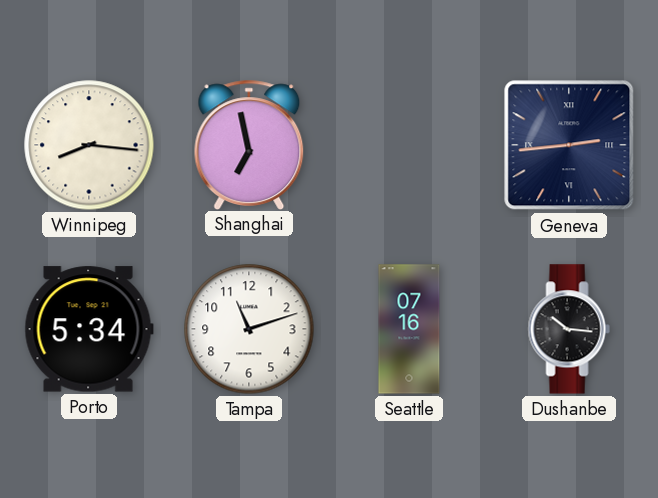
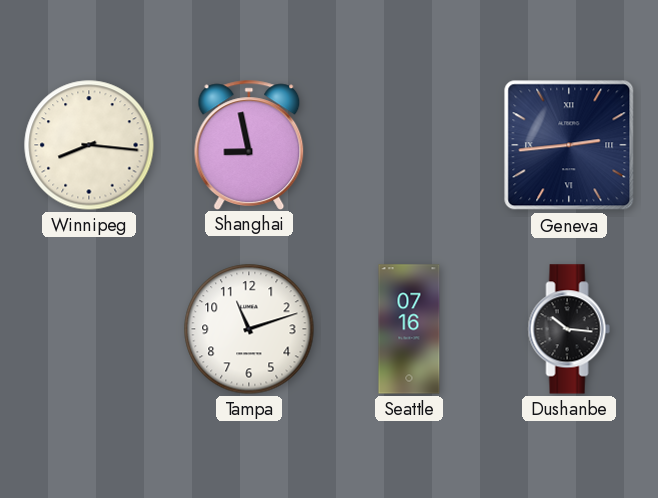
Shanghai: 6:58 -> 8:58 (249, 144)
Porto: 5:34 -> none (89, 329)
